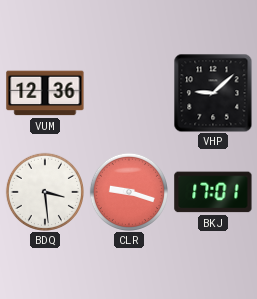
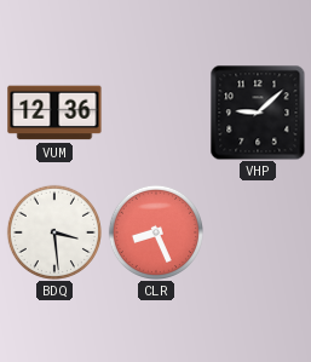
CLR: 9:18 -> 8:26 (156, 232)
BKJ: 17:01 -> none (213, 192)
